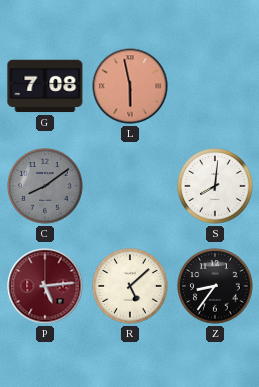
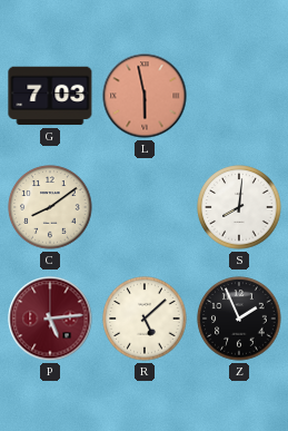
G: 7:08 -> 7:03 (50, 96)
C dial: grey -> cream (50, 207)
Z: 8:36 -> 1:56 (239, 319)
